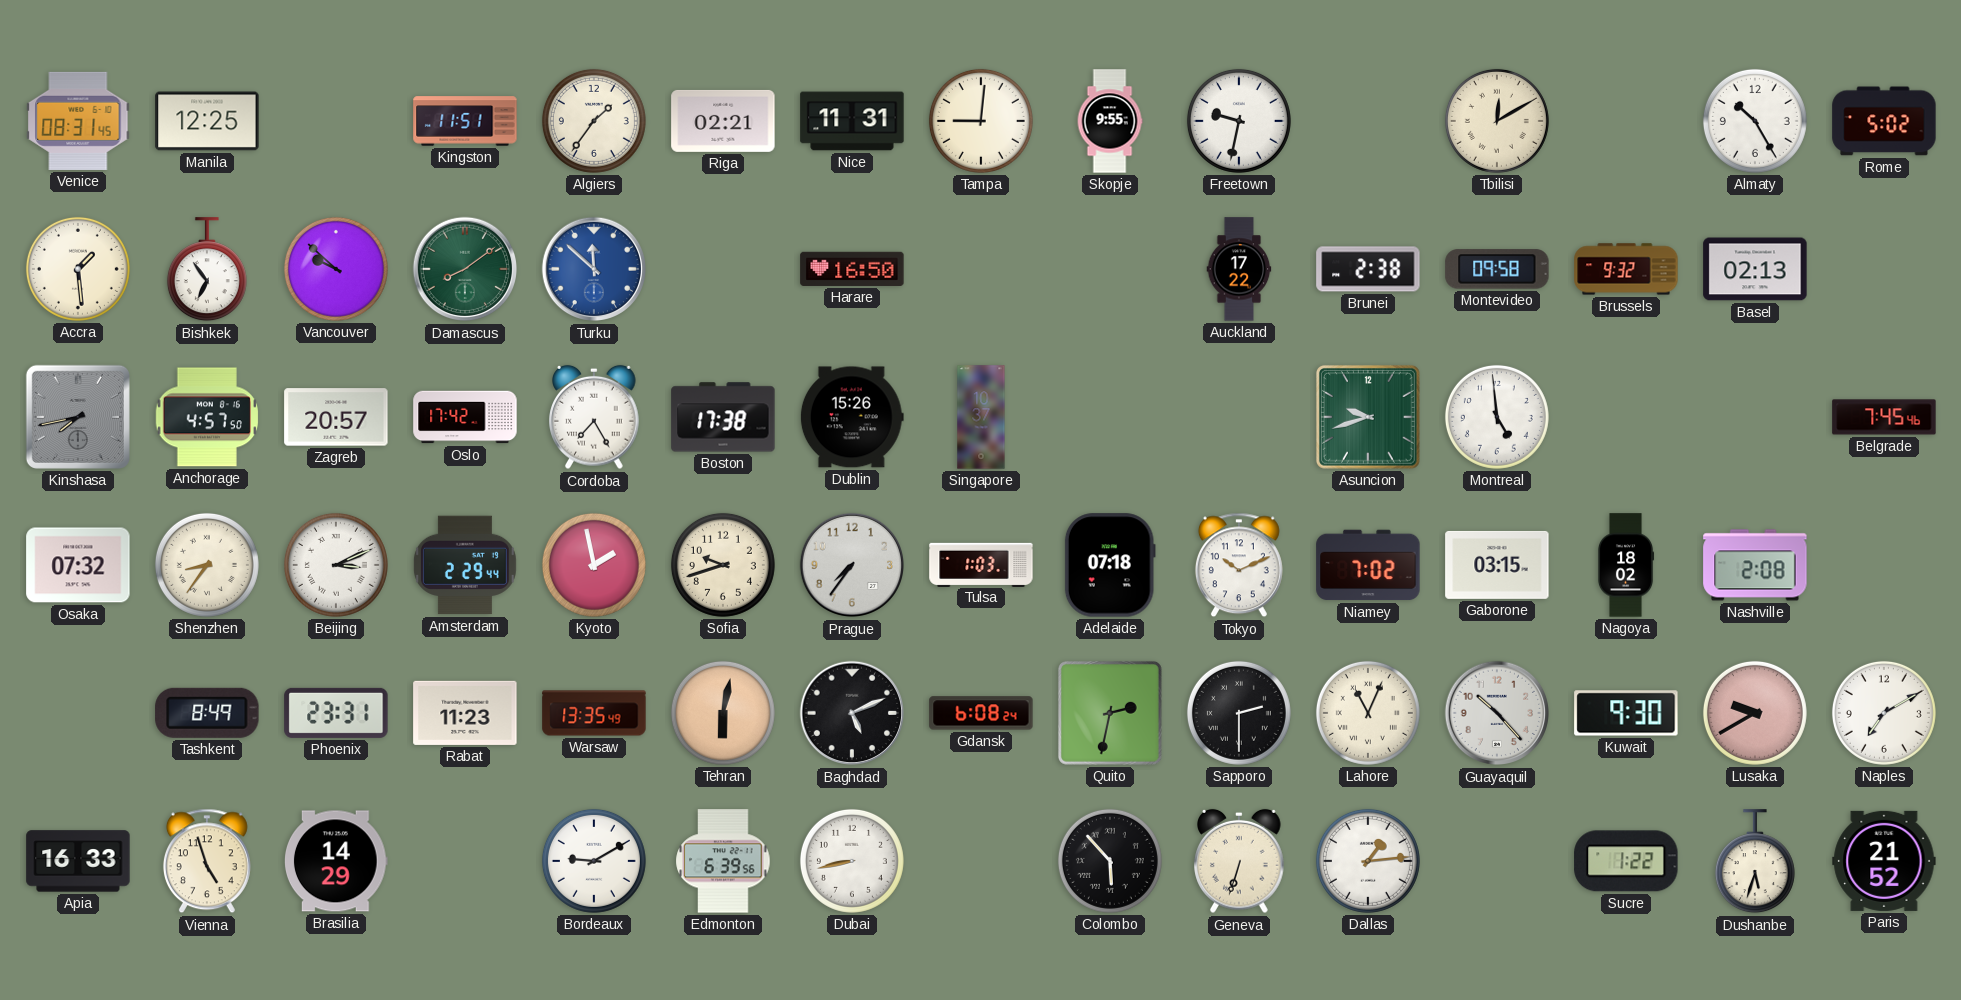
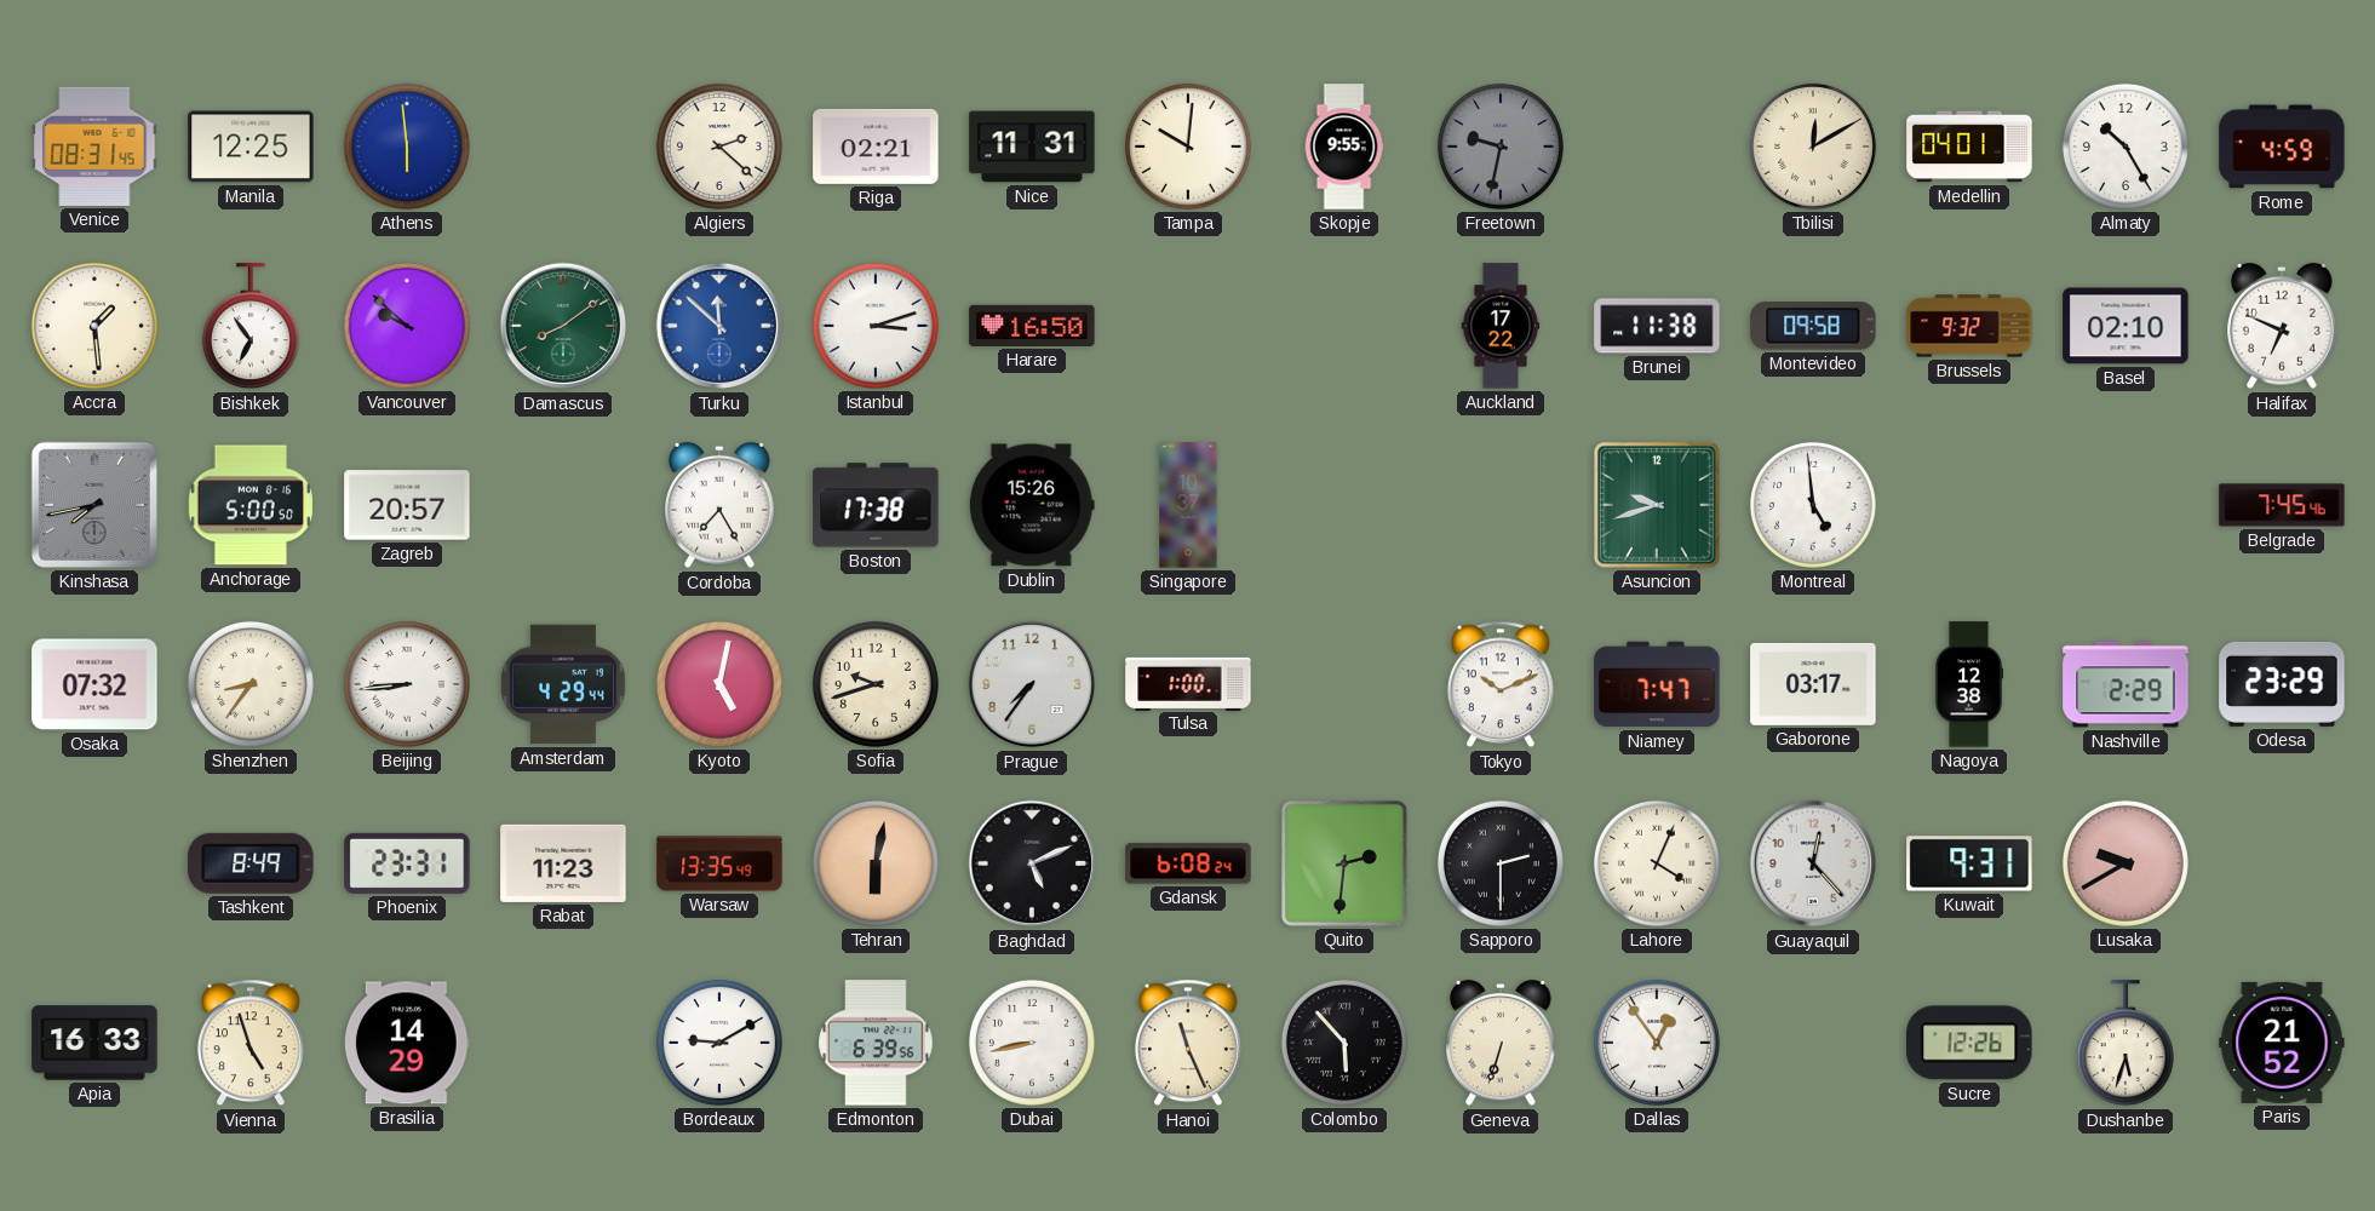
Athens: none -> 5:59 (407, 147)
Kingston: 11:51 -> none (465, 121)
Algiers: 1:36 -> 2:22 (719, 147)
Tampa: 9:01 -> 10:01 (1188, 147)
Freetown dial: white -> grey (1501, 147)
Medellin: none -> 04:01 (1969, 147)
Rome: 5:02 -> 4:59 (2282, 147)
Istanbul: none -> 3:12 (876, 326)
Brunei: 2:38 -> 11:38 (1657, 326)
Basel: 02:13 -> 02:10 (2126, 326)
Halifax: none -> 6:49 (2282, 326)
Anchorage: 4:57 -> 5:00 (249, 505)
Oslo: 17:42 -> none (465, 417)
Beijing: 3:11 -> 8:44 (407, 684)
Amsterdam: 2:29 -> 4:29 (563, 684)
Kyoto: 1:58 -> 5:02 (719, 684)
Tulsa: 1:03 -> 1:00 (1188, 683)
Adelaide: 07:18 -> none (1110, 565)
Niamey: 7:02 -> 7:47 (1657, 684)
Gaborone: 03:15 -> 03:17 (1813, 684)
Nagoya: 18:02 -> 12:38 (1969, 684)
Nashville: 2:08 -> 2:29 (2126, 684)
Odesa: none -> 23:29 (2282, 684)
Quito: 2:32 -> 2:31 (1344, 863)
Lahore: 11:04 -> 4:04 (1657, 863)
Guayaquil: 10:23 -> 12:23 (1813, 863)
Kuwait: 9:30 -> 9:31 (1969, 863)
Naples: 7:10 -> none (1884, 713)
Hanoi: none -> 11:26 (1188, 1043)
Dallas: 1:14 -> 12:54 (1657, 1043)
Sucre: 1:22 -> 12:26 (1969, 1043)
